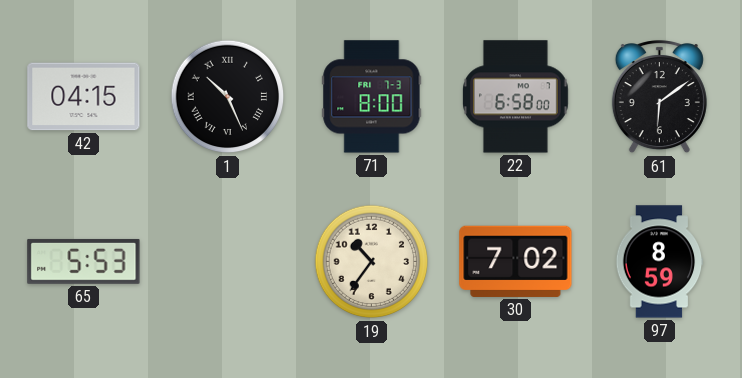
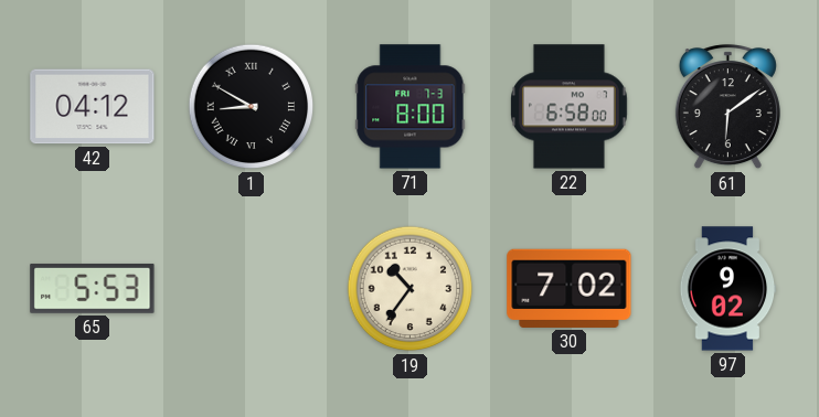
42: 04:15 -> 04:12 (93, 107)
1: 10:26 -> 8:50 (252, 107)
97: 8:59 -> 9:02 (727, 289)
